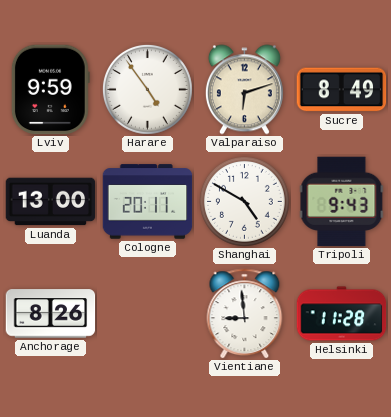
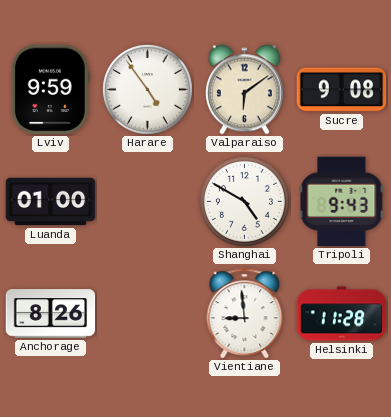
Valparaiso: 6:12 -> 6:09 (244, 90)
Sucre: 8:49 -> 9:08 (342, 90)
Luanda: 13:00 -> 01:00 (51, 202)
Cologne: 20:11 -> none (148, 202)
